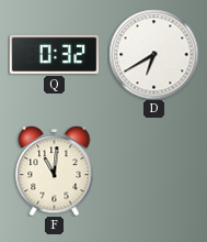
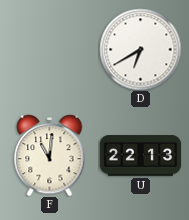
Q: 0:32 -> none (54, 54)
U: none -> 22:13 (140, 156)
